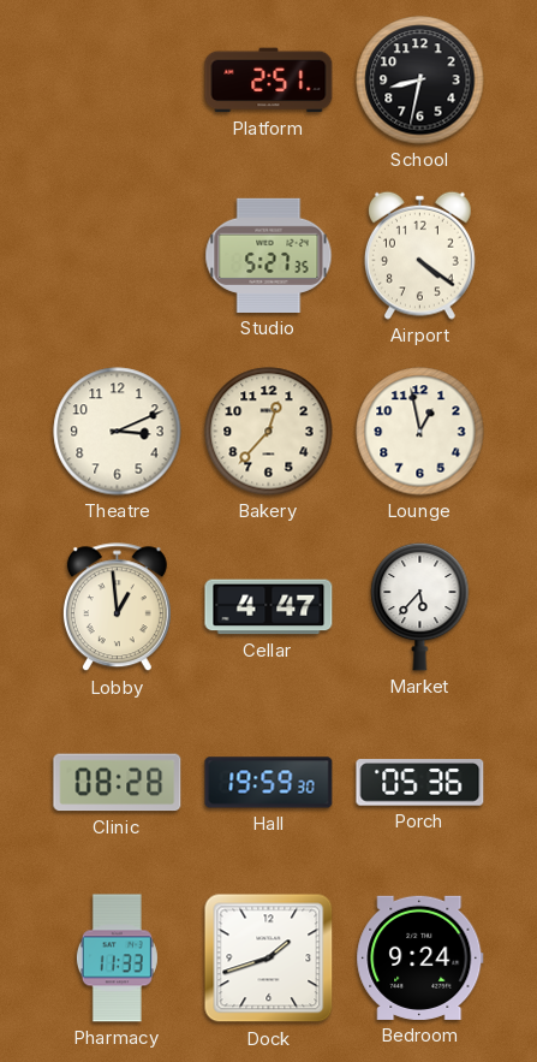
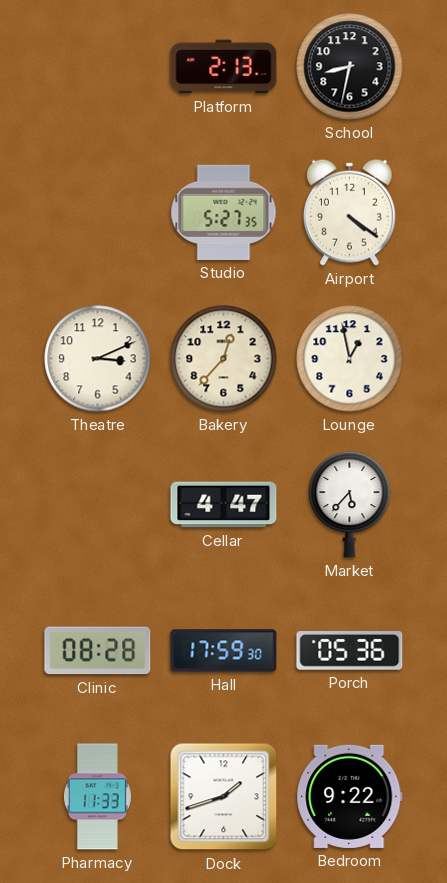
Platform: 2:51 -> 2:13 (224, 67)
Lobby: 12:59 -> none (117, 607)
Hall: 19:59 -> 17:59 (224, 651)
Bedroom: 9:24 -> 9:22 (350, 796)
